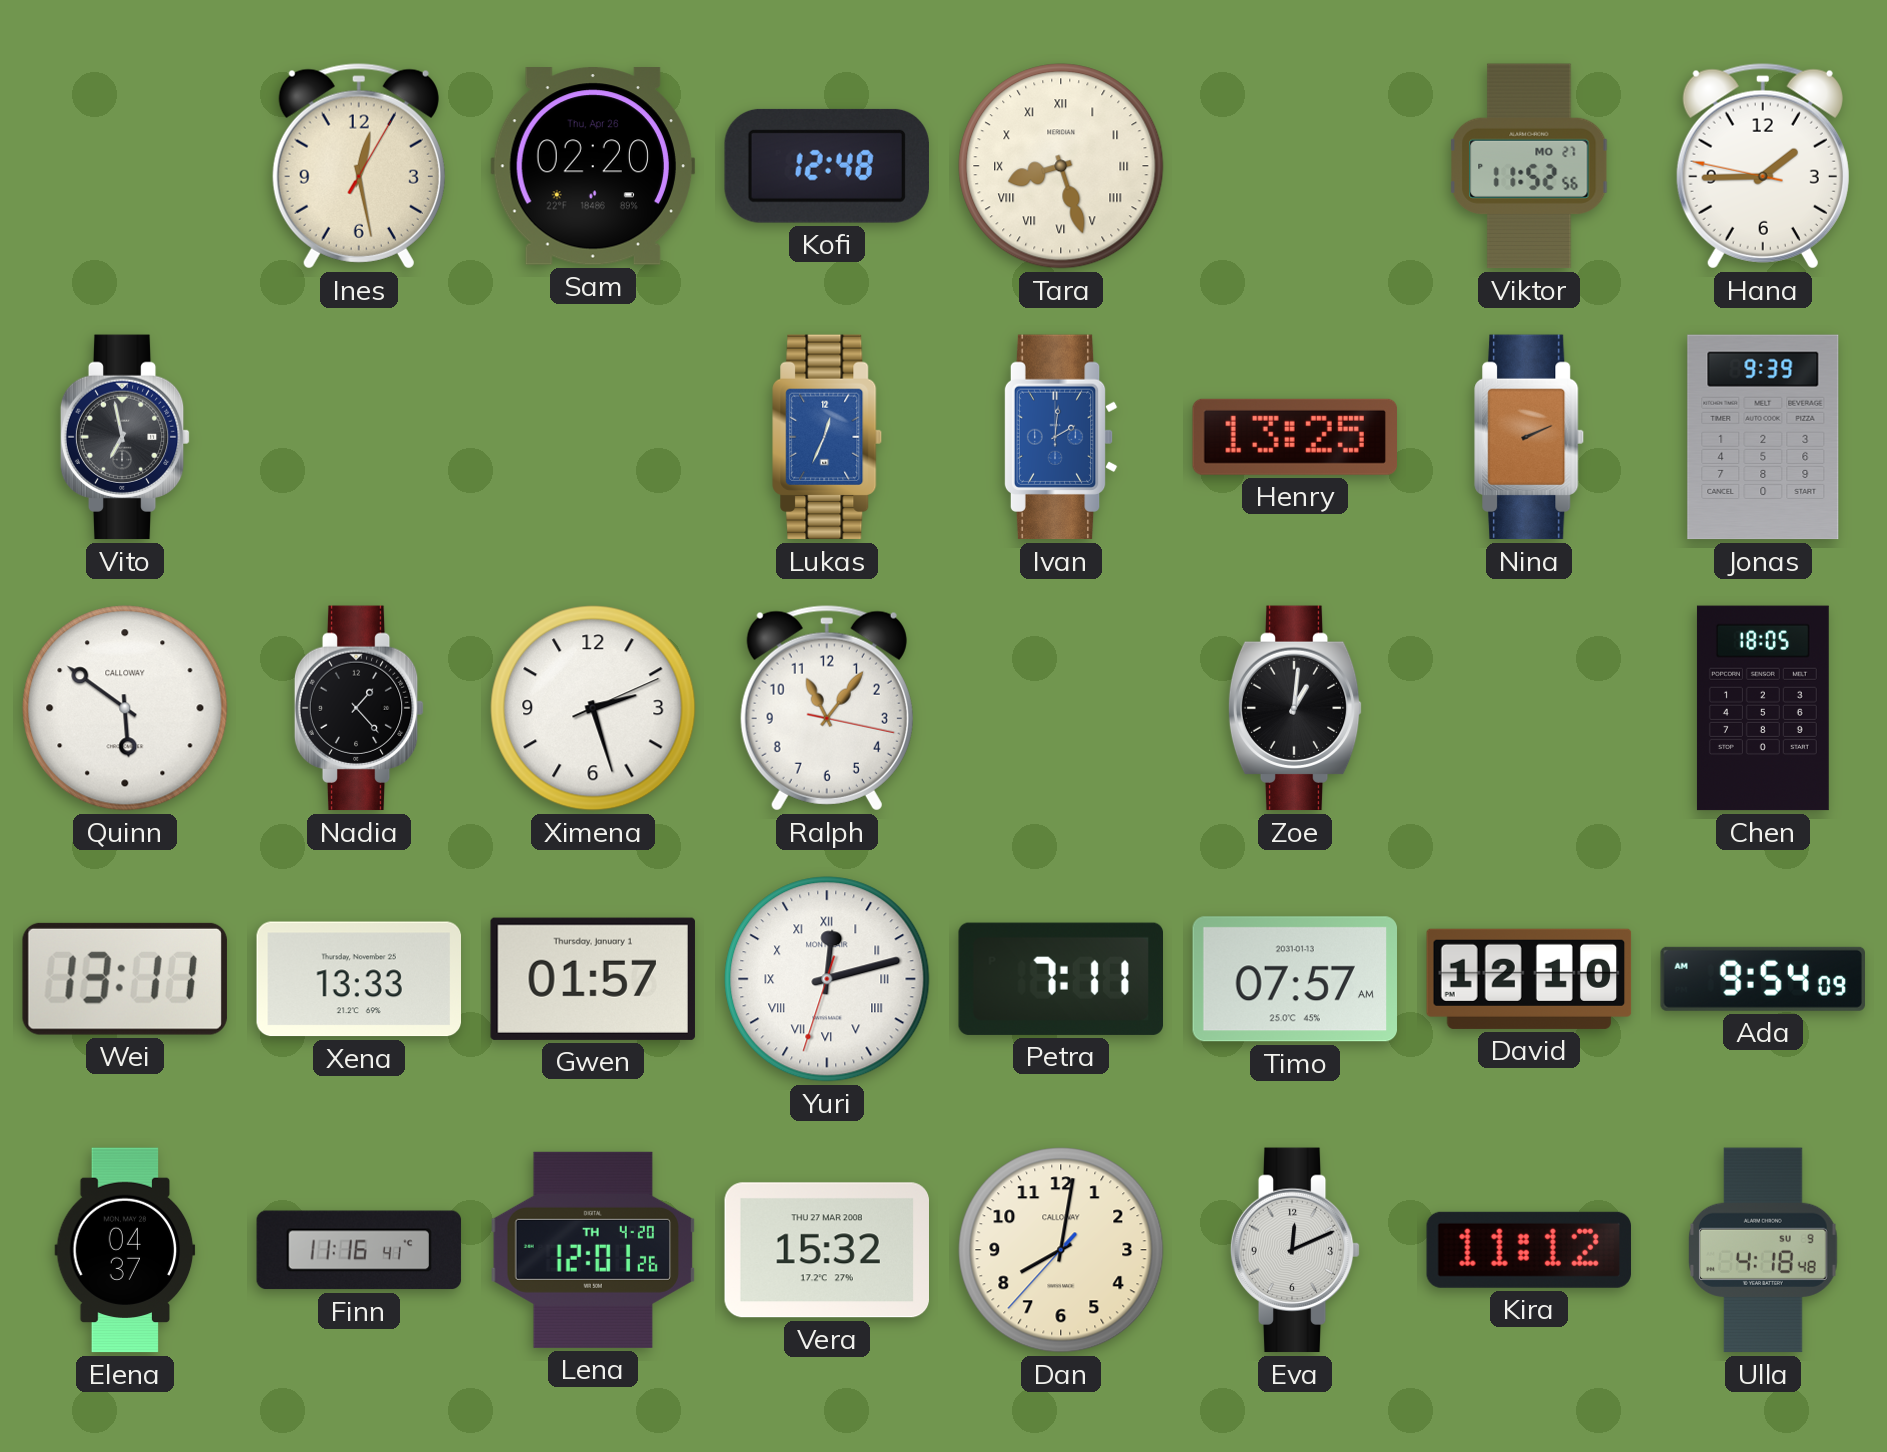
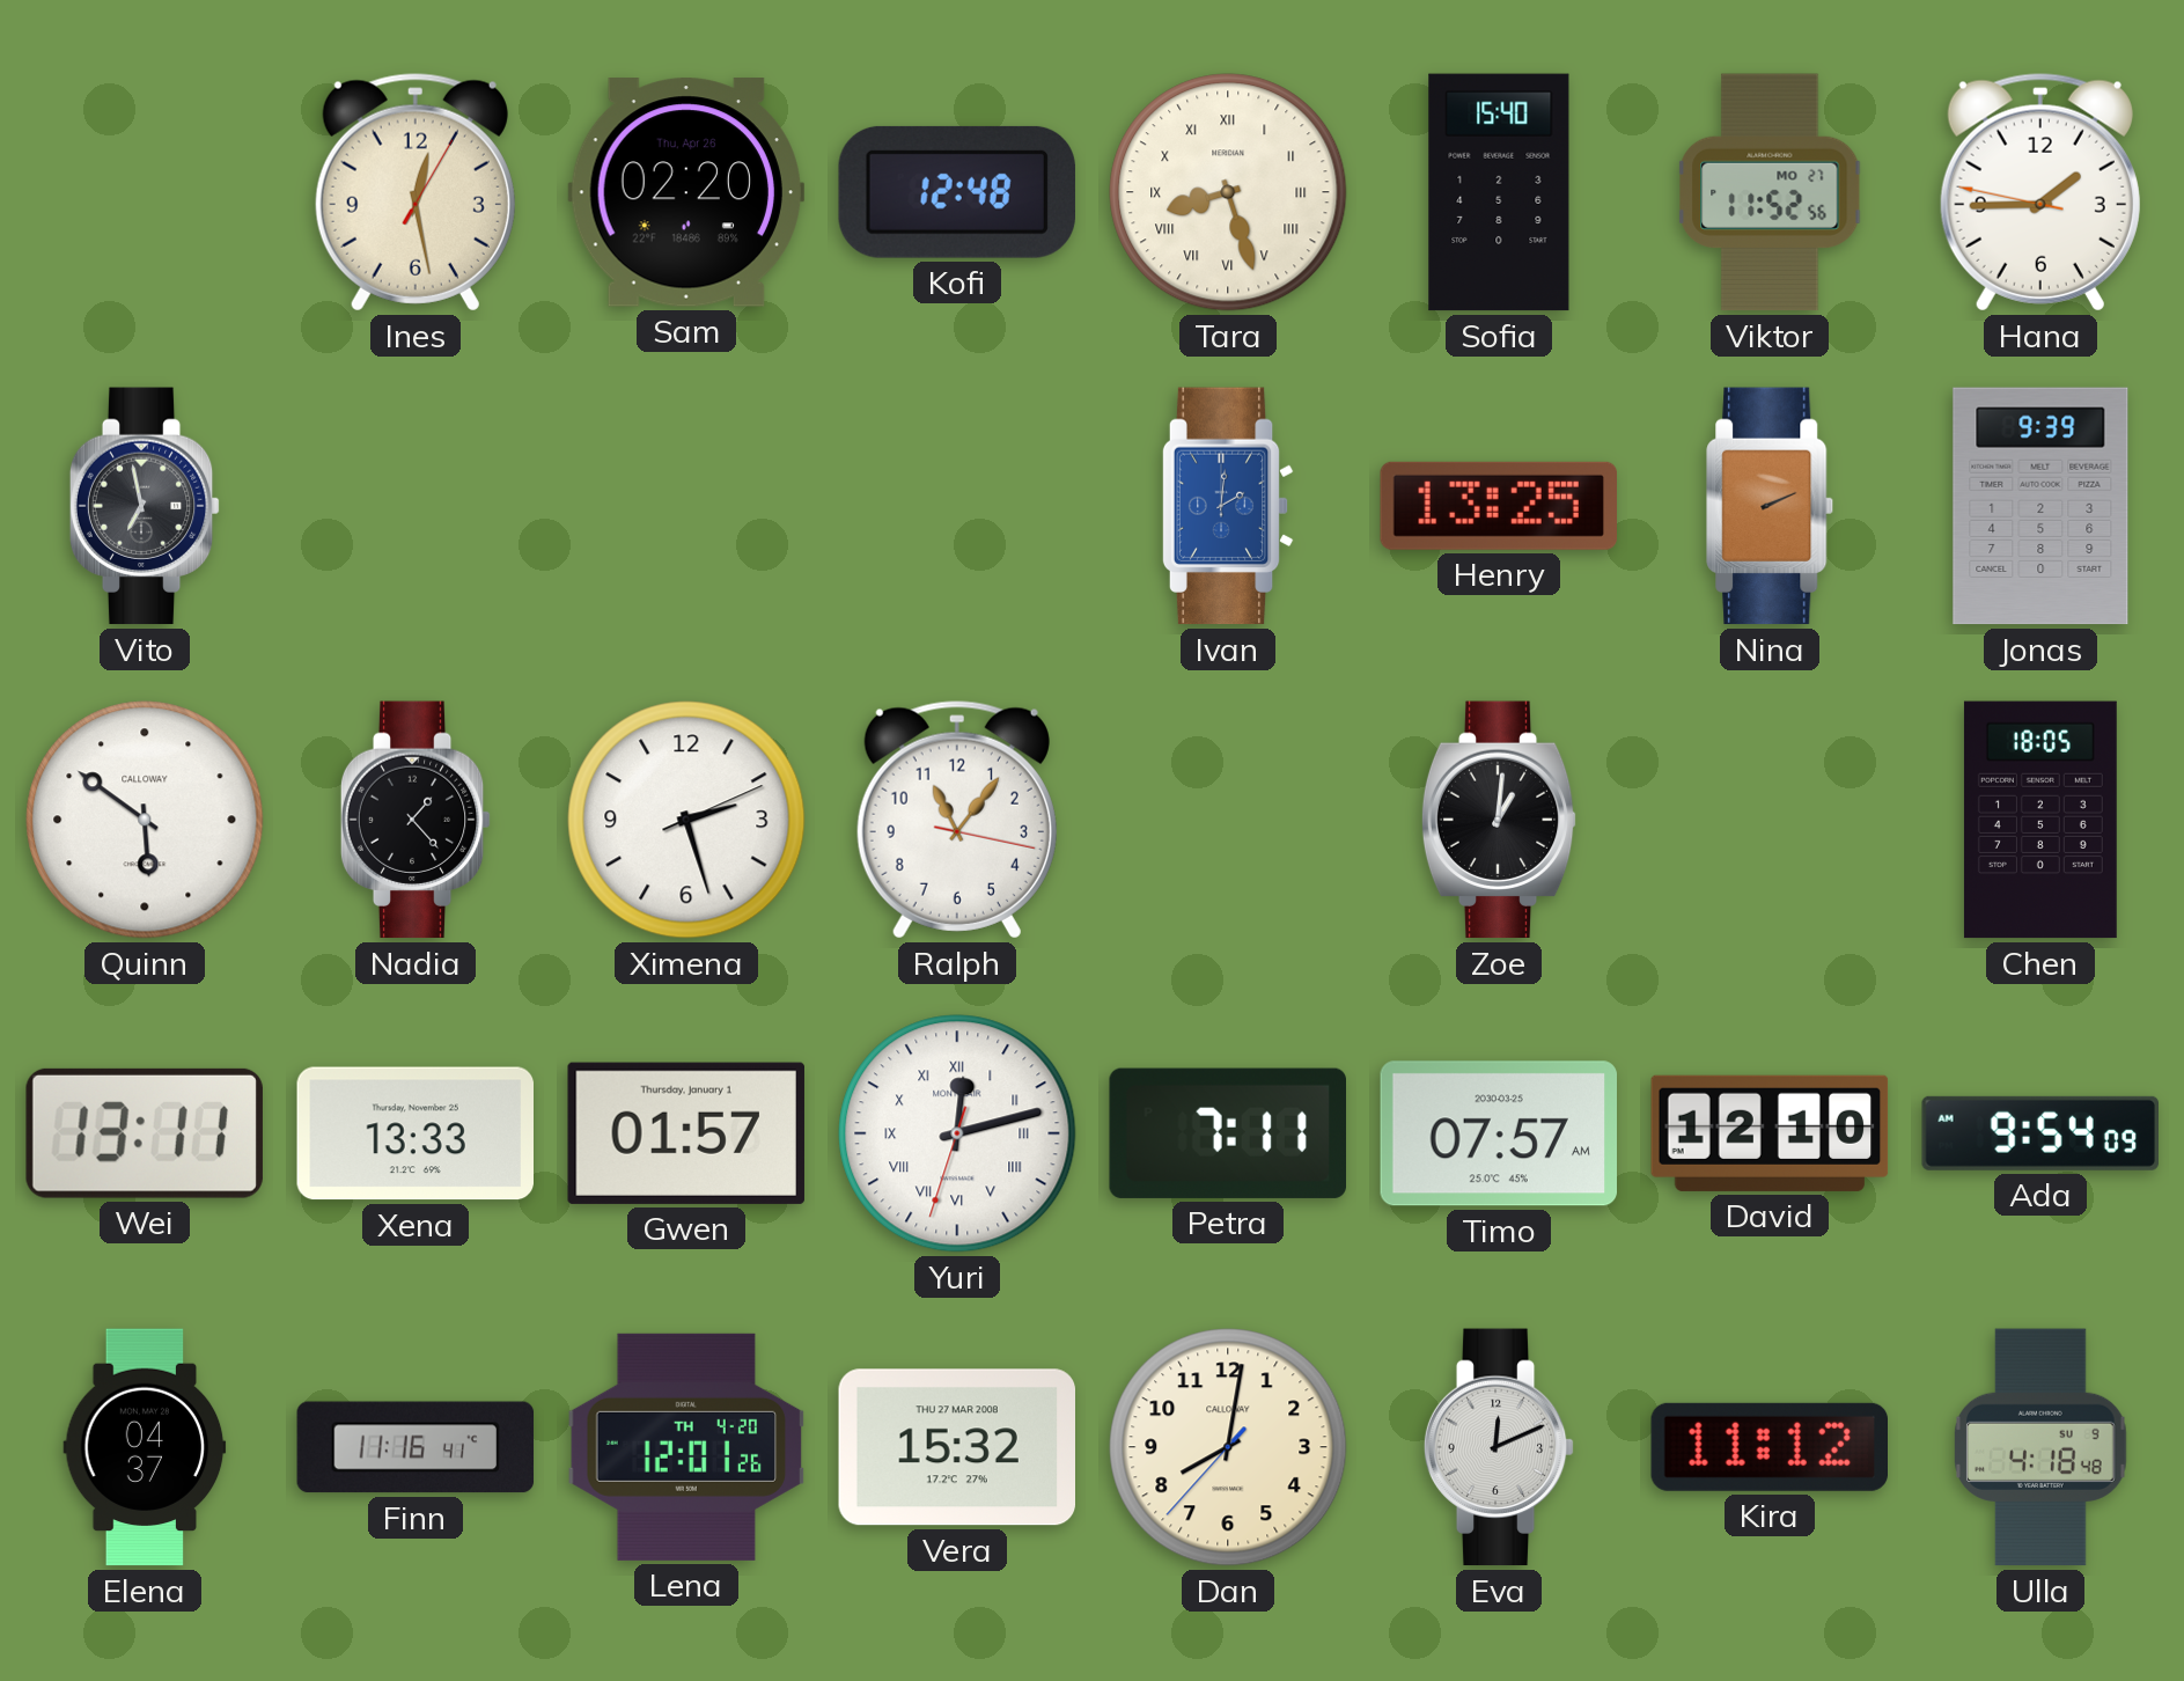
Sofia: none -> 15:40 (1499, 192)
Lukas: 12:34 -> none (827, 437)
Timo date: 2031-01-13 -> 2030-03-25 (1498, 1133)
